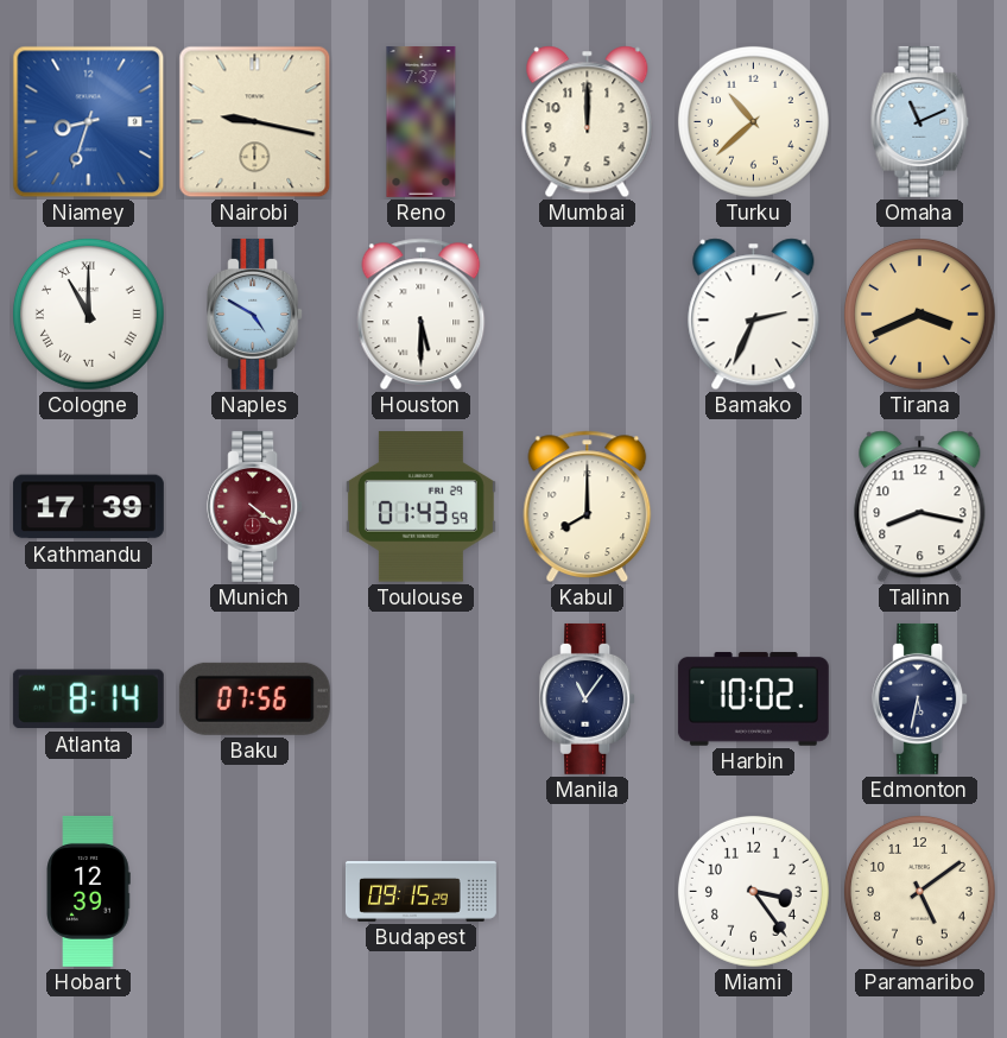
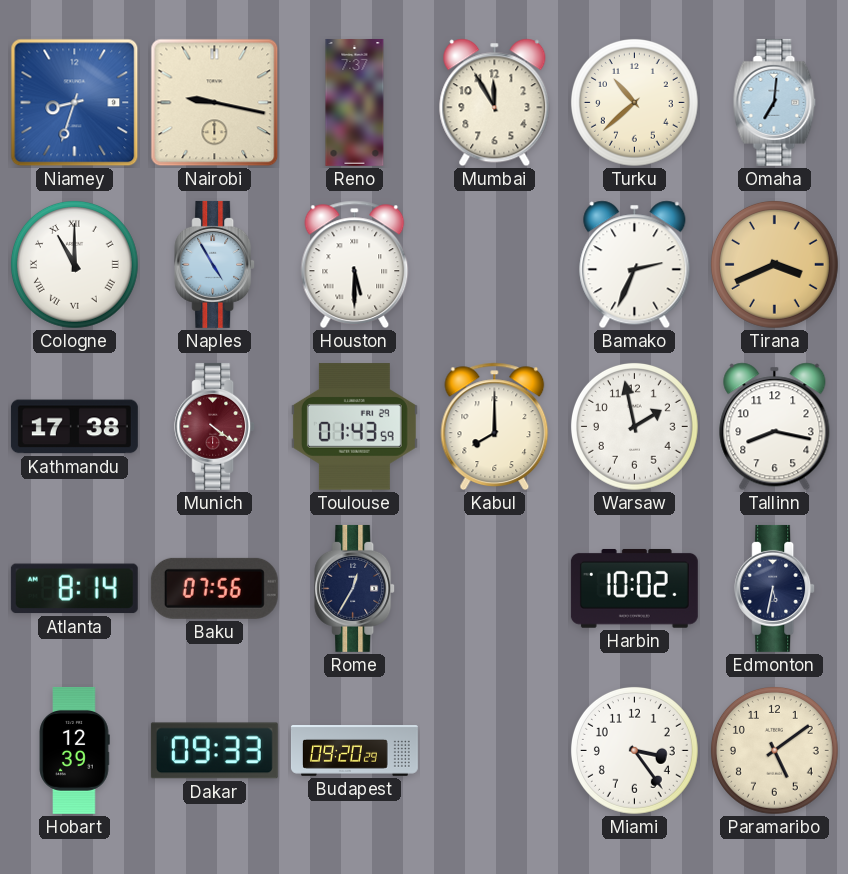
Mumbai: 12:00 -> 11:55 (495, 103)
Omaha: 11:11 -> 7:01 (775, 102)
Naples: 4:50 -> 4:55 (215, 264)
Kathmandu: 17:39 -> 17:38 (74, 427)
Warsaw: none -> 1:58 (634, 426)
Rome: none -> 12:35 (355, 588)
Manila: 11:06 -> none (588, 698)
Dakar: none -> 09:33 (214, 751)
Budapest: 09:15 -> 09:20 (354, 751)
